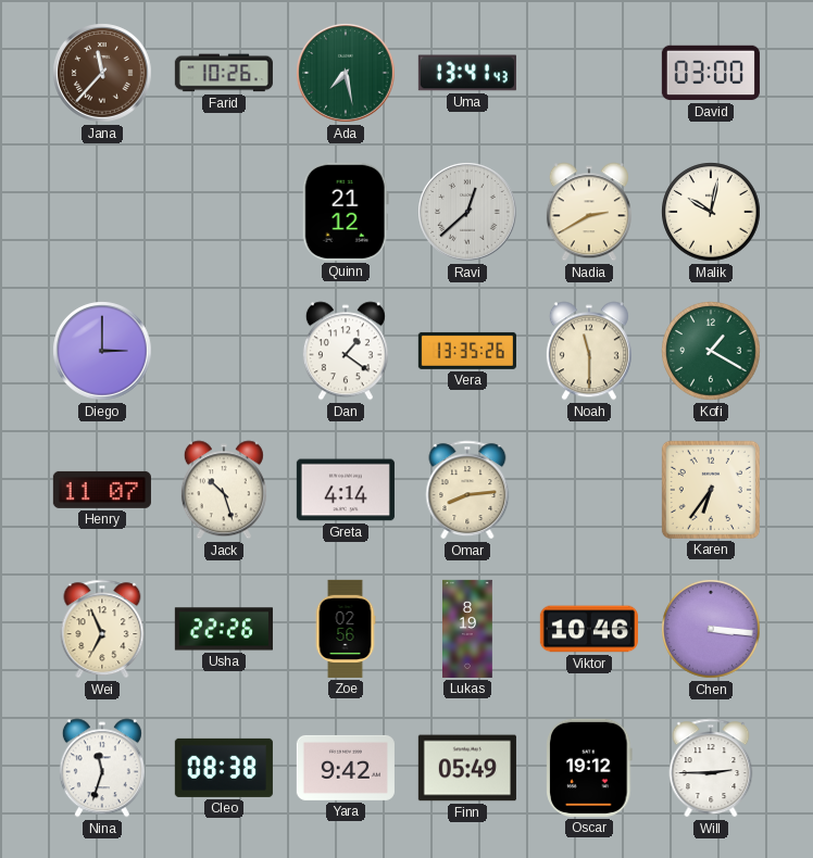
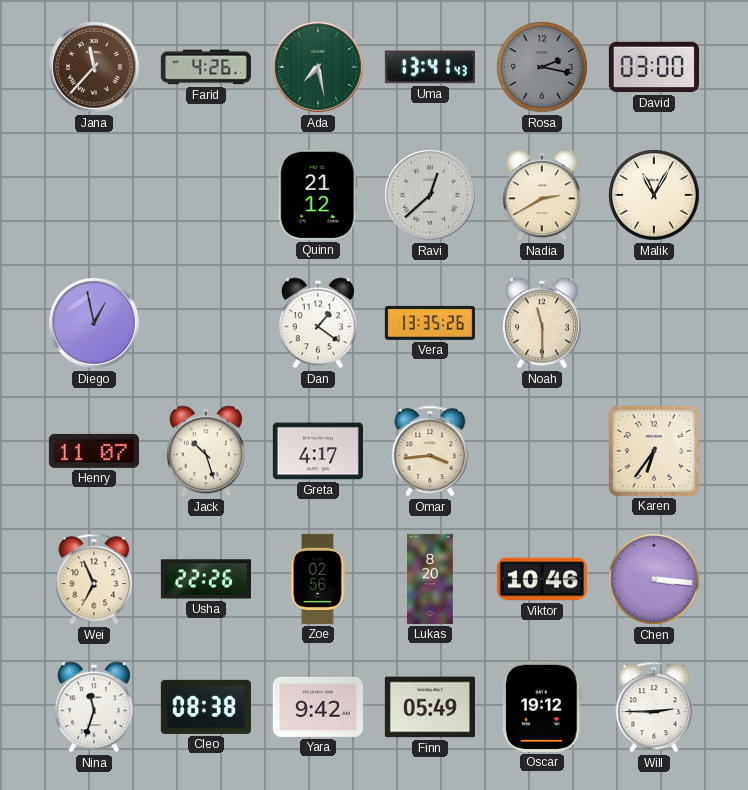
Farid: 10:26 -> 4:26 (206, 67)
Rosa: none -> 2:17 (542, 67)
Malik: 10:02 -> 11:05 (654, 195)
Diego: 3:00 -> 12:58 (94, 323)
Kofi: 1:20 -> none (711, 351)
Greta: 4:14 -> 4:17 (318, 451)
Omar: 8:14 -> 3:44 (430, 451)
Lukas: 8:19 -> 8:20 (430, 579)
